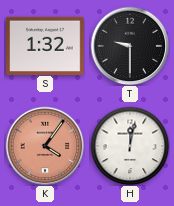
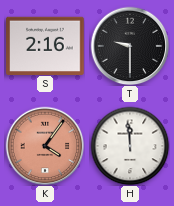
S: 1:32 -> 2:16 (45, 45)
H: 12:02 -> 11:59 (130, 146)
